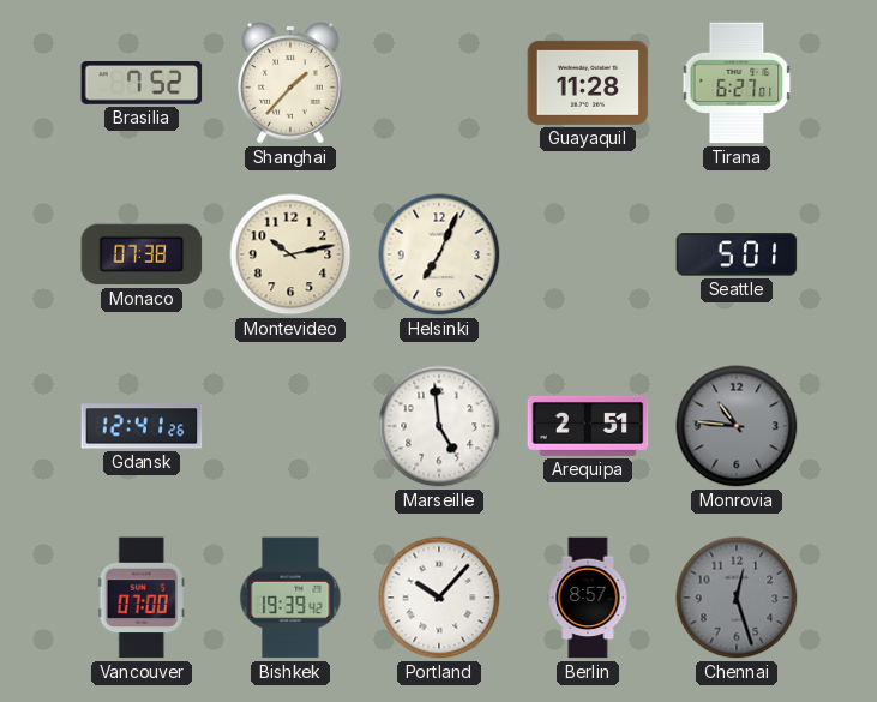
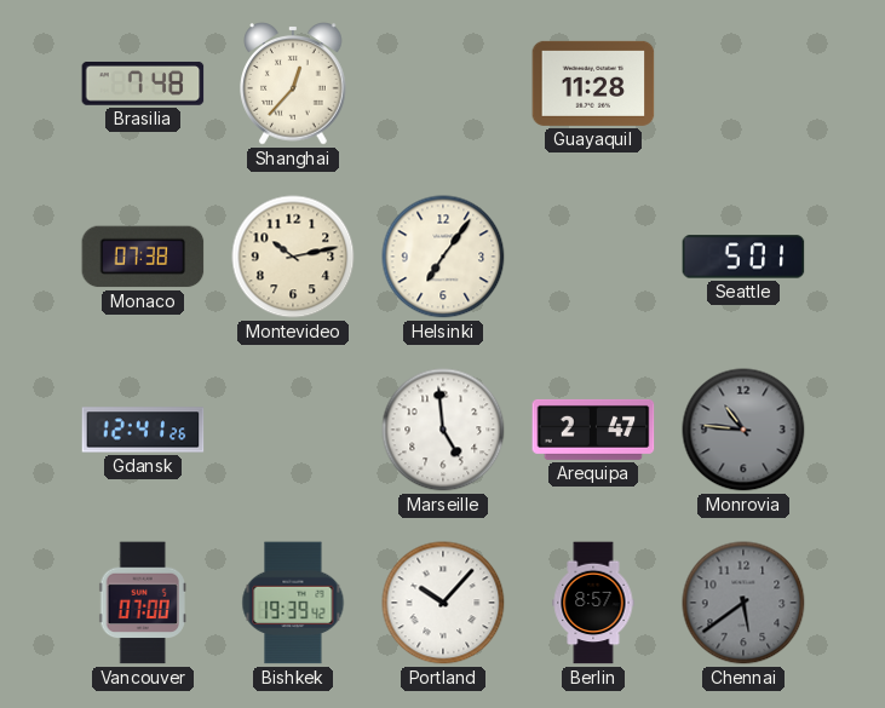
Brasilia: 7:52 -> 7:48 (143, 84)
Shanghai: 1:37 -> 12:37 (293, 84)
Tirana: 6:27 -> none (737, 83)
Helsinki: 7:04 -> 7:06 (443, 257)
Arequipa: 2:51 -> 2:47 (593, 430)
Chennai: 12:27 -> 5:39 (743, 603)
